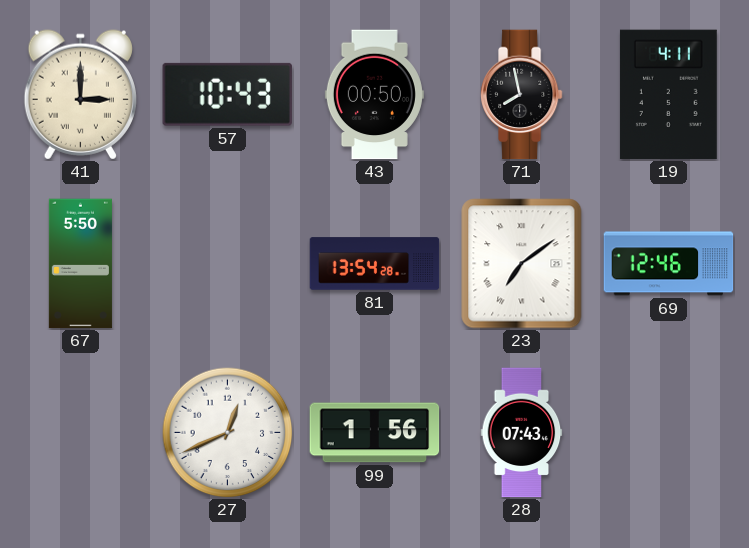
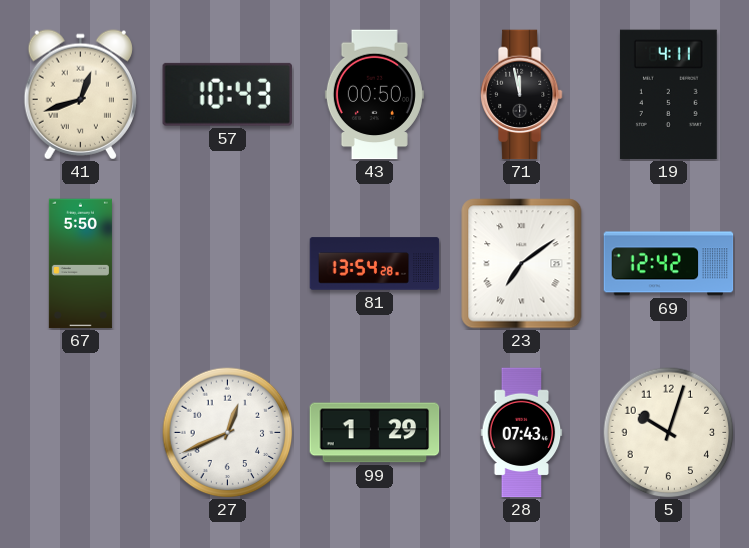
41: 3:00 -> 12:42 (80, 95)
71: 7:58 -> 11:58 (521, 95)
69: 12:46 -> 12:42 (669, 264)
99: 1:56 -> 1:29 (375, 433)
5: none -> 10:03 (669, 433)
